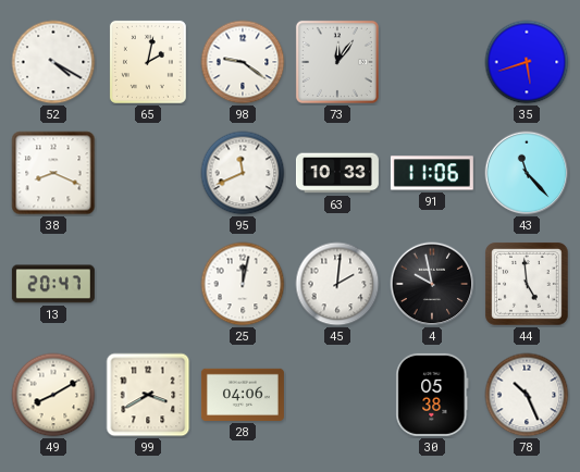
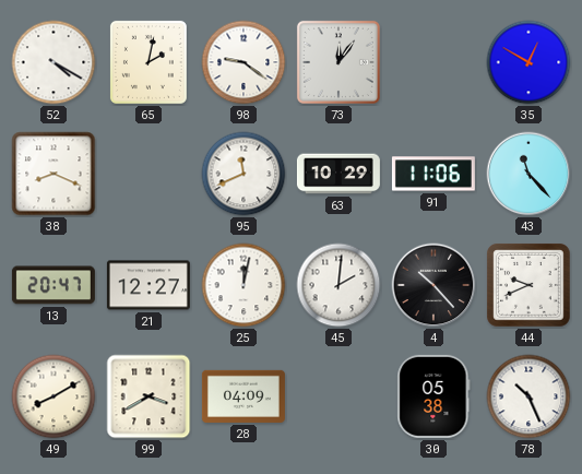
35: 5:42 -> 12:50 (528, 62)
63: 10:33 -> 10:29 (338, 174)
21: none -> 12:27 (149, 285)
4: 9:58 -> 10:23 (433, 285)
44: 4:59 -> 9:41 (528, 285)
28: 04:06 -> 04:09 (244, 396)
